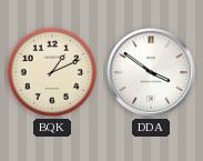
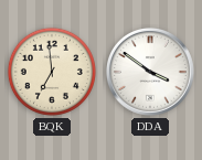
BQK: 1:11 -> 6:59 (52, 72)
